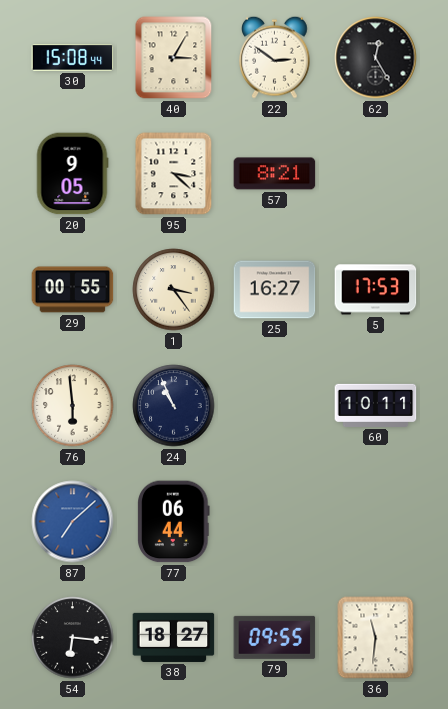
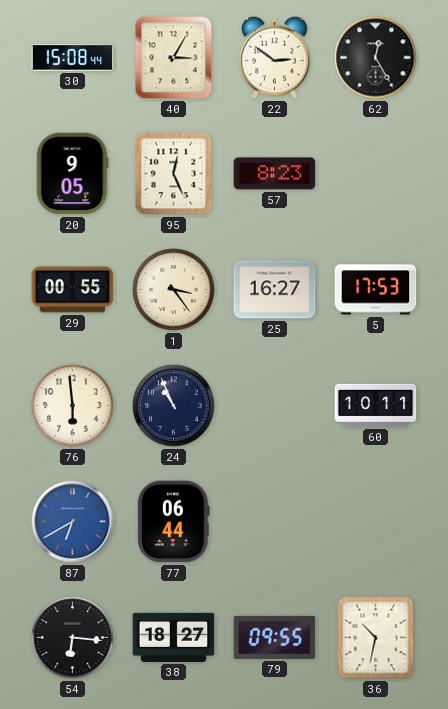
95: 3:22 -> 12:26 (174, 174)
57: 8:21 -> 8:23 (275, 174)
87: 7:08 -> 6:40 (73, 522)
36: 11:31 -> 10:32 (376, 638)
